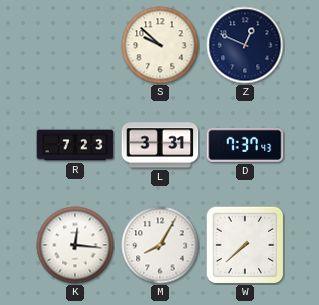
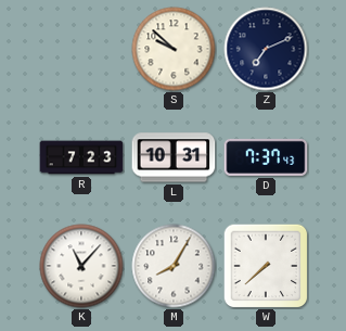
Z: 12:49 -> 7:11 (266, 49)
L: 3:31 -> 10:31 (174, 157)
K: 12:16 -> 11:07 (81, 266)
